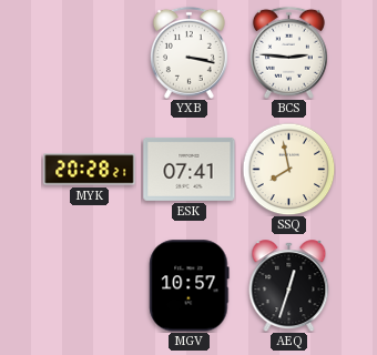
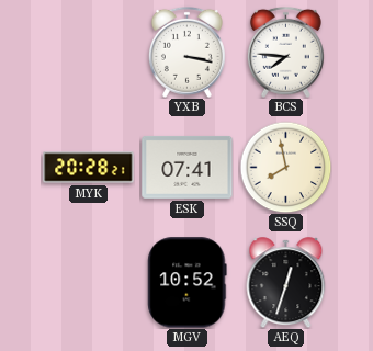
BCS: 2:46 -> 7:46 (285, 52)
MGV: 10:57 -> 10:52 (188, 283)
